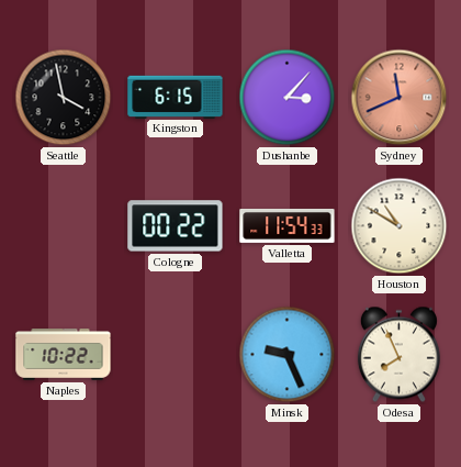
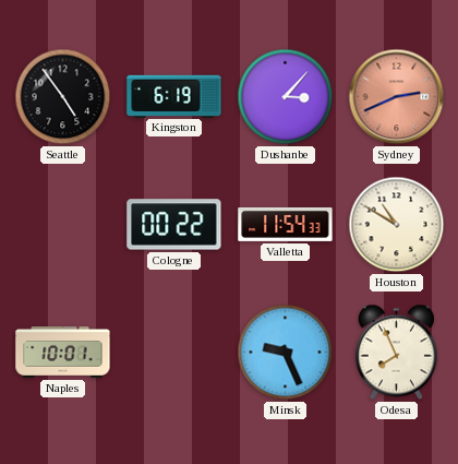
Seattle: 3:58 -> 4:54 (63, 97)
Kingston: 6:15 -> 6:19 (174, 96)
Sydney: 11:41 -> 2:41 (397, 97)
Naples: 10:22 -> 10:01 (63, 353)
